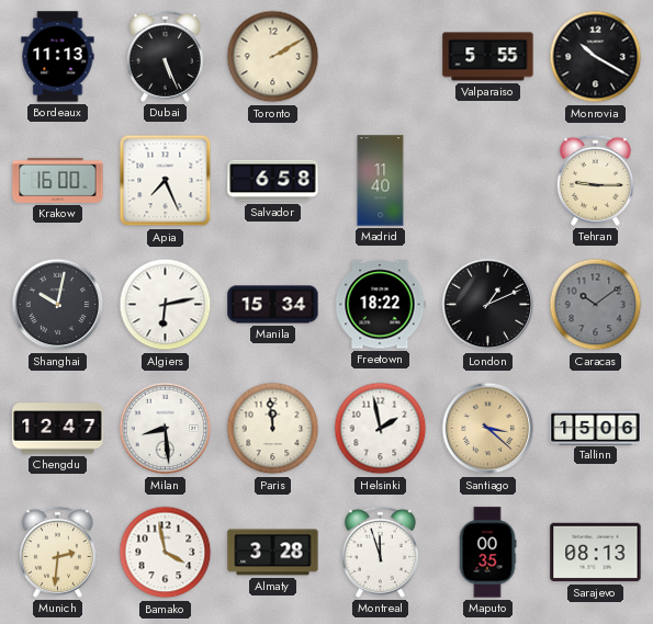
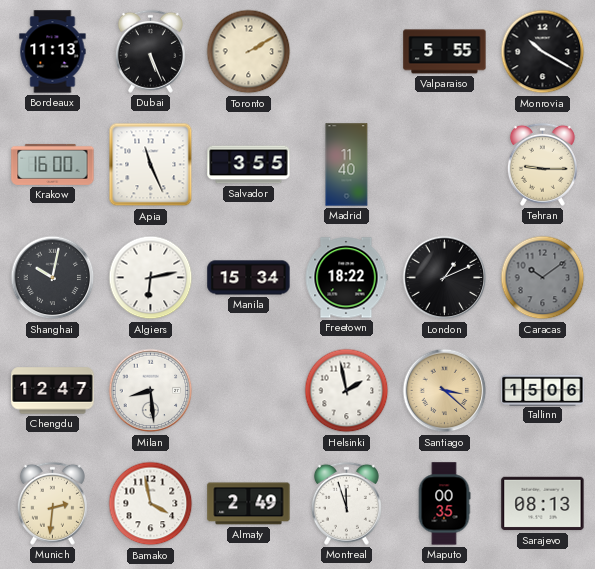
Apia: 7:26 -> 11:26 (151, 165)
Salvador: 6:58 -> 3:55 (249, 165)
Paris: 11:59 -> none (273, 429)
Almaty: 3:28 -> 2:49 (249, 504)
